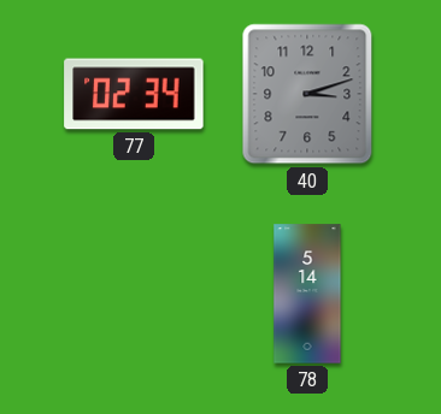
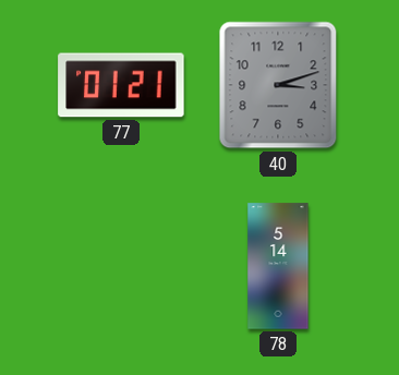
77: 02:34 -> 01:21 (121, 85)
